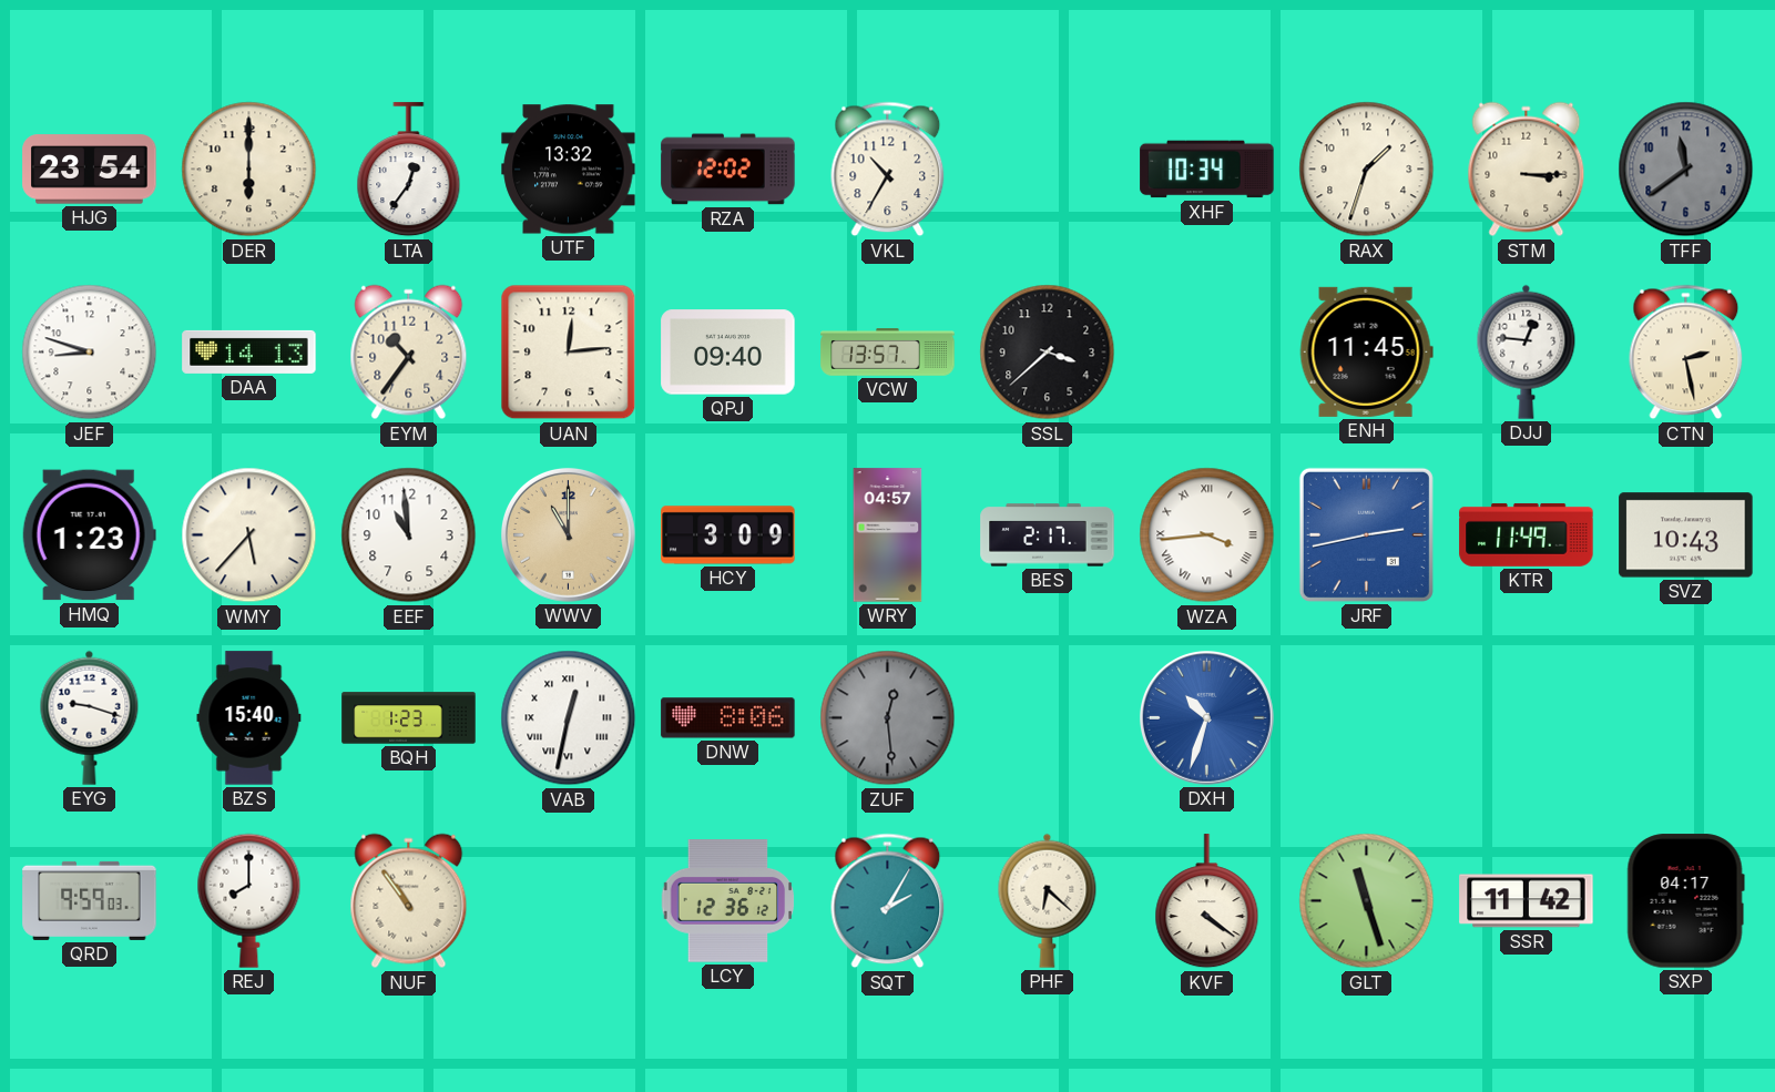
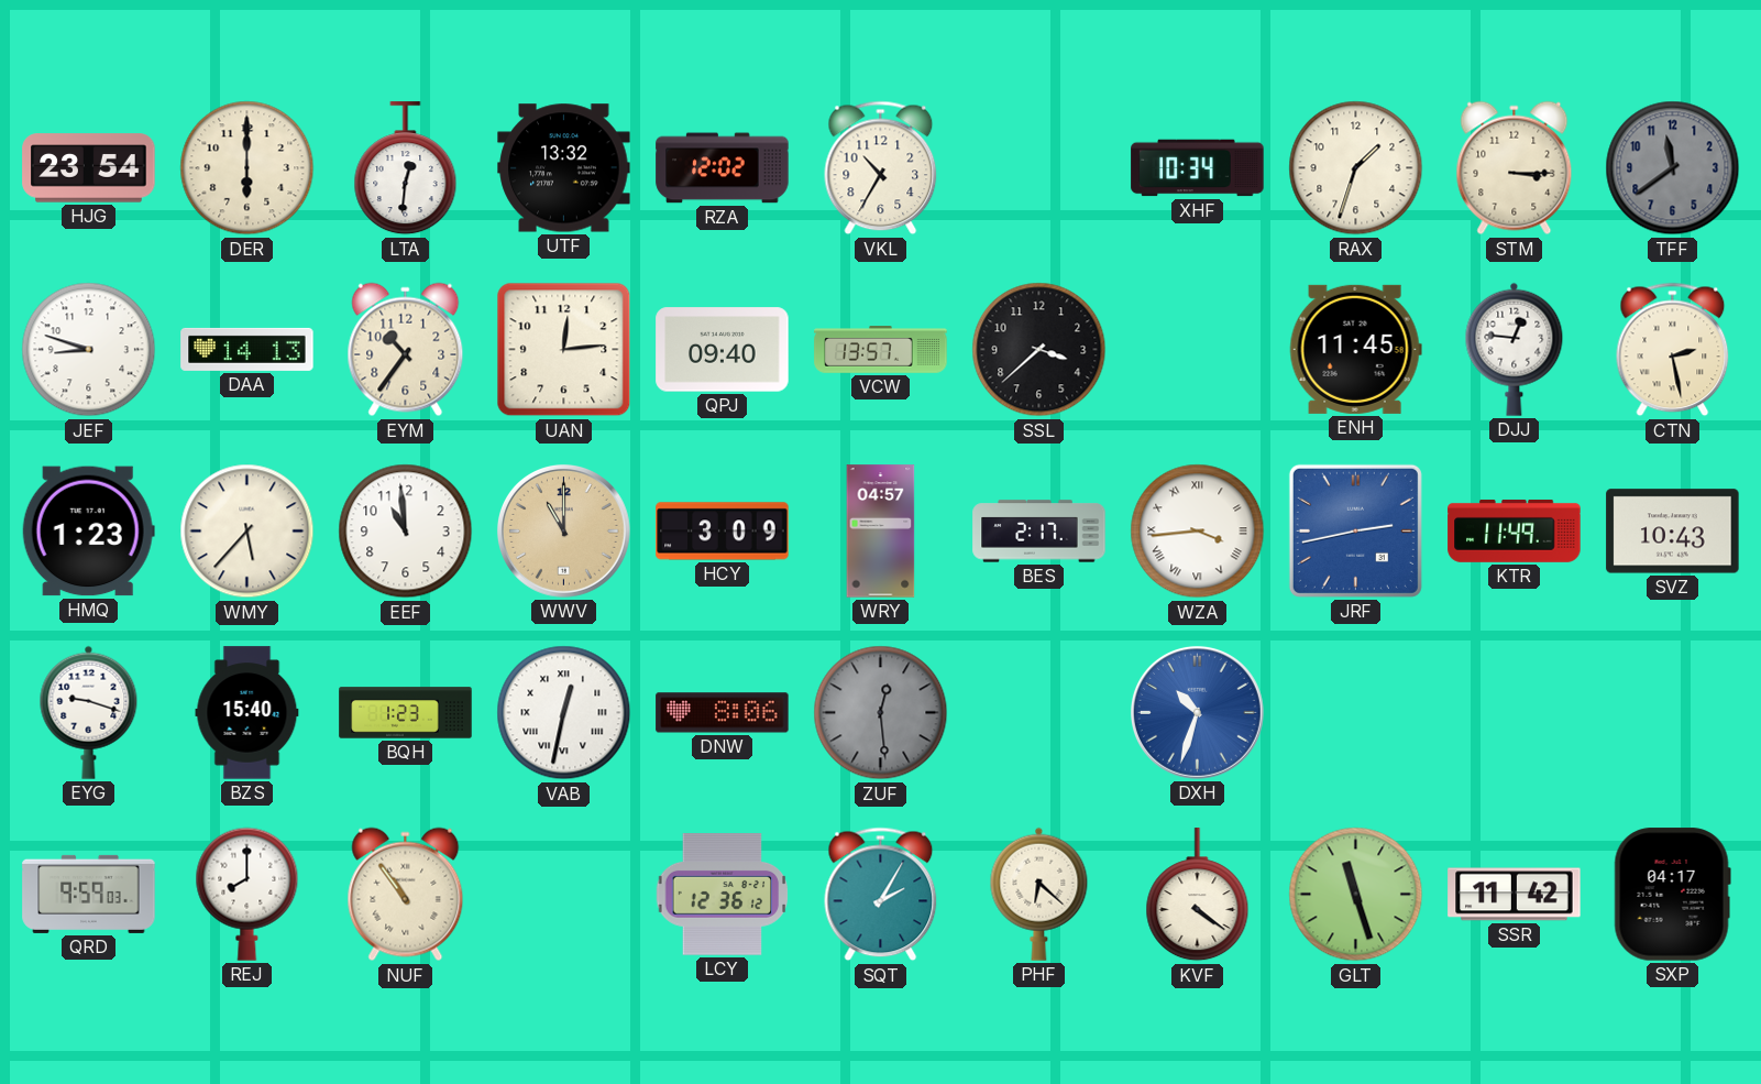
LTA: 12:36 -> 12:31 (406, 168)
